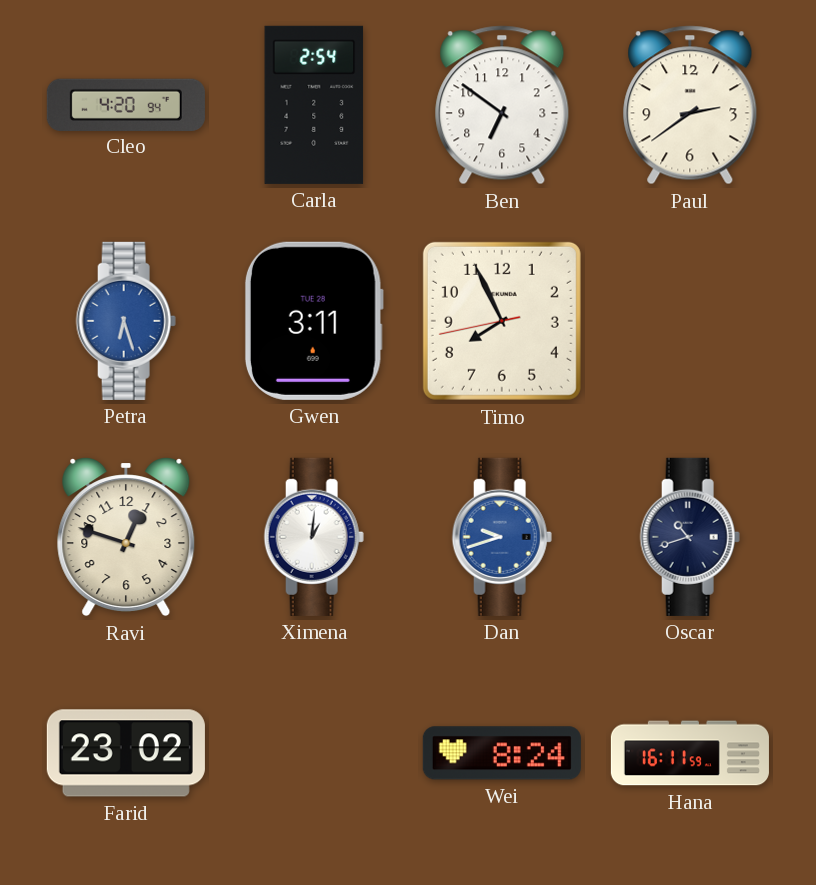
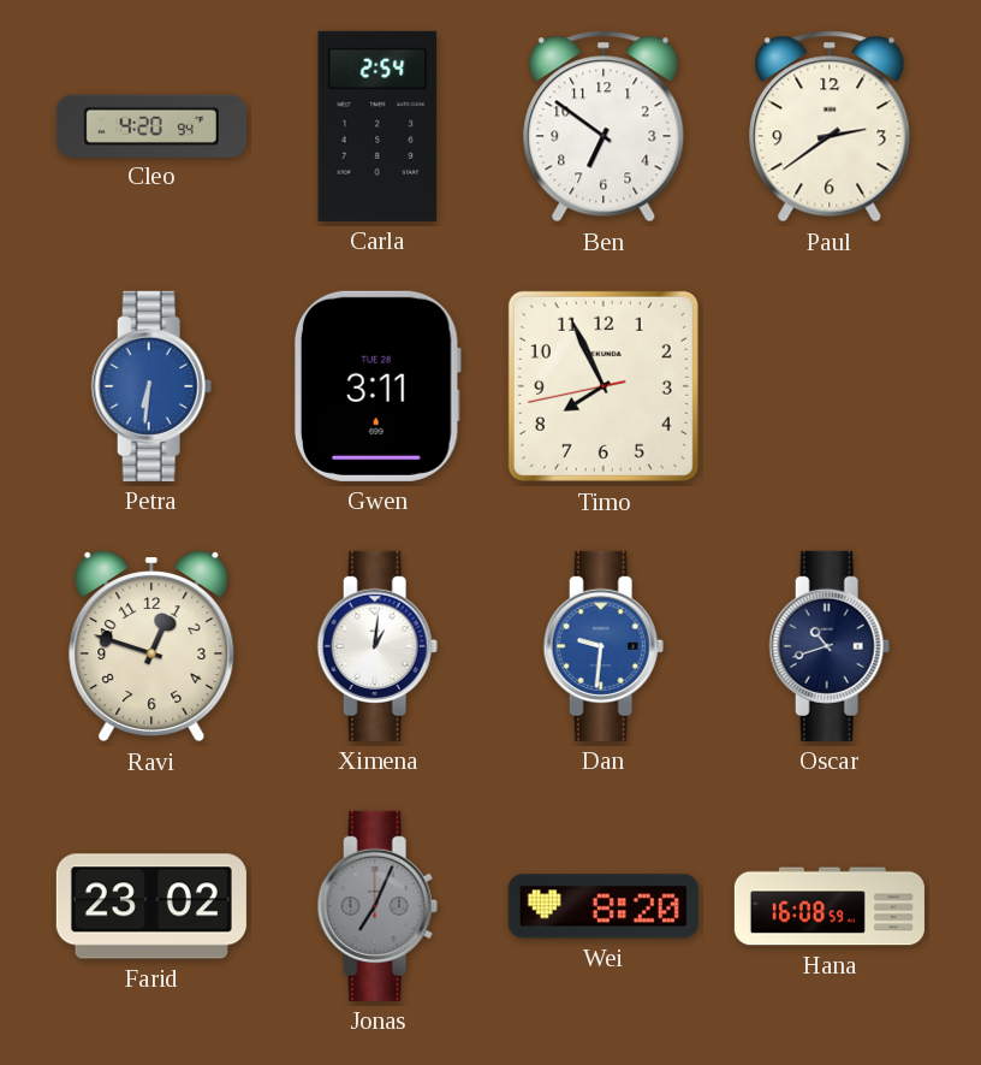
Petra: 6:27 -> 6:31 (151, 386)
Dan: 9:42 -> 9:31 (604, 646)
Jonas: none -> 7:04 (377, 906)
Wei: 8:24 -> 8:20 (604, 906)
Hana: 16:11 -> 16:08 (830, 906)
